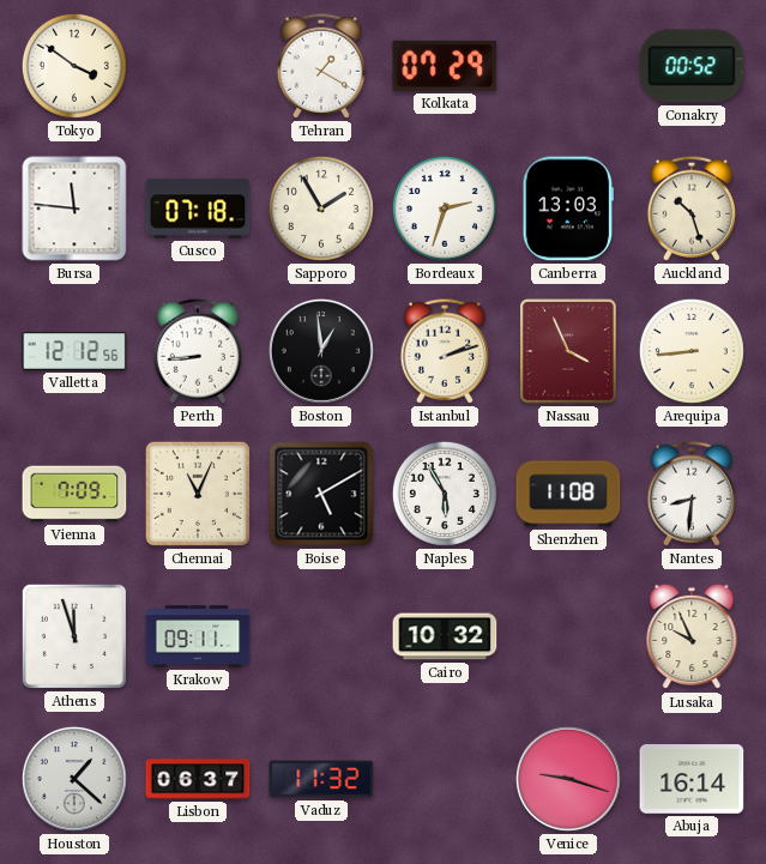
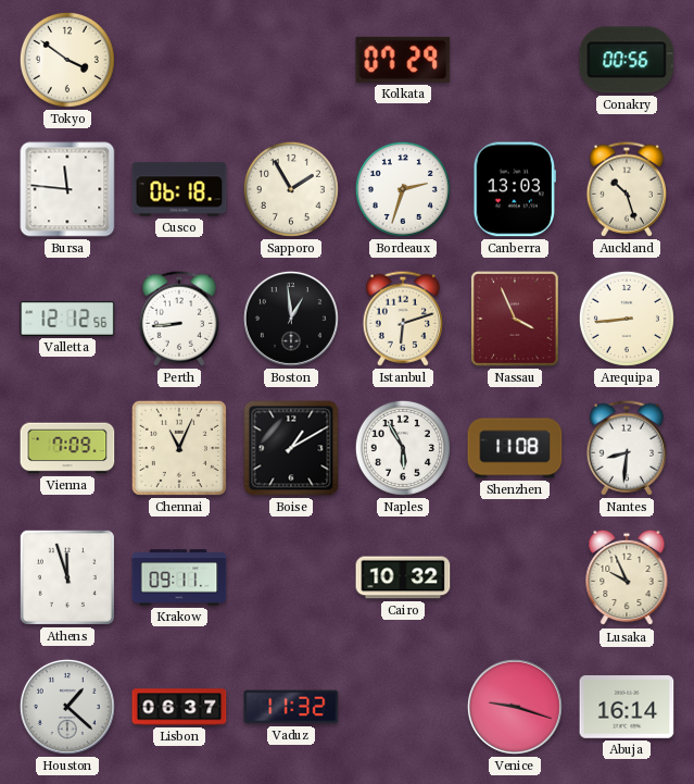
Tehran: 1:20 -> none (320, 66)
Conakry: 00:52 -> 00:56 (627, 60)
Cusco: 07:18 -> 06:18 (179, 189)
Istanbul: 2:12 -> 6:12 (402, 319)
Boise: 5:10 -> 1:10 (291, 448)
